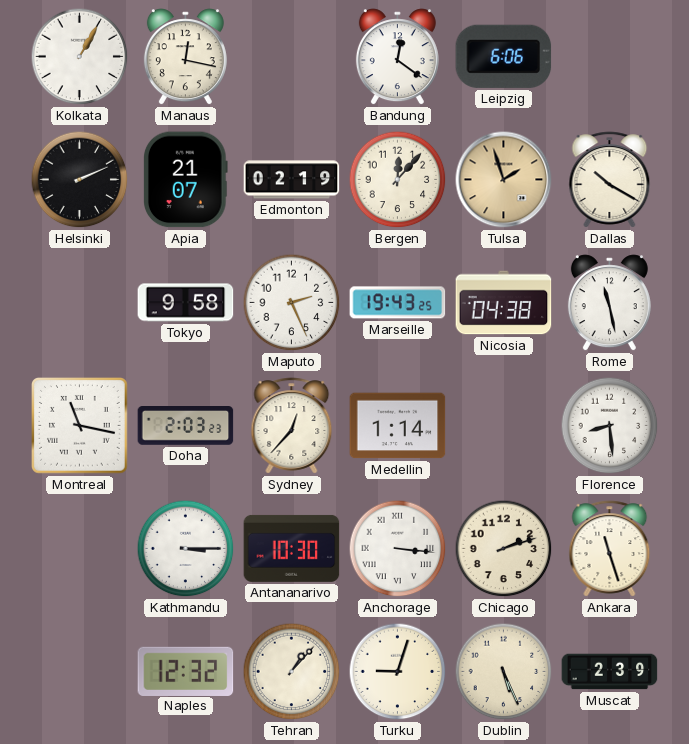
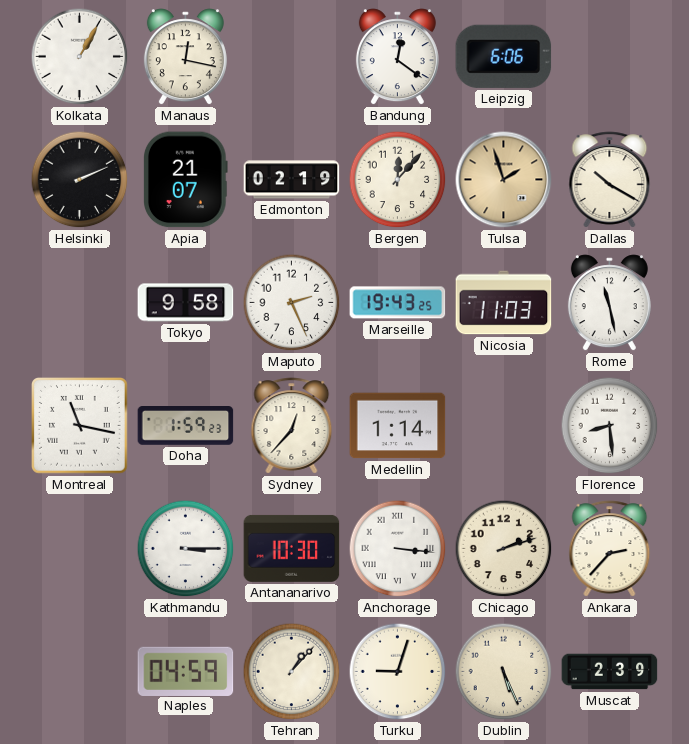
Nicosia: 04:38 -> 11:03 (504, 303)
Doha: 2:03 -> 1:59 (186, 426)
Ankara: 11:27 -> 2:37 (610, 549)
Naples: 12:32 -> 04:59 (186, 671)
